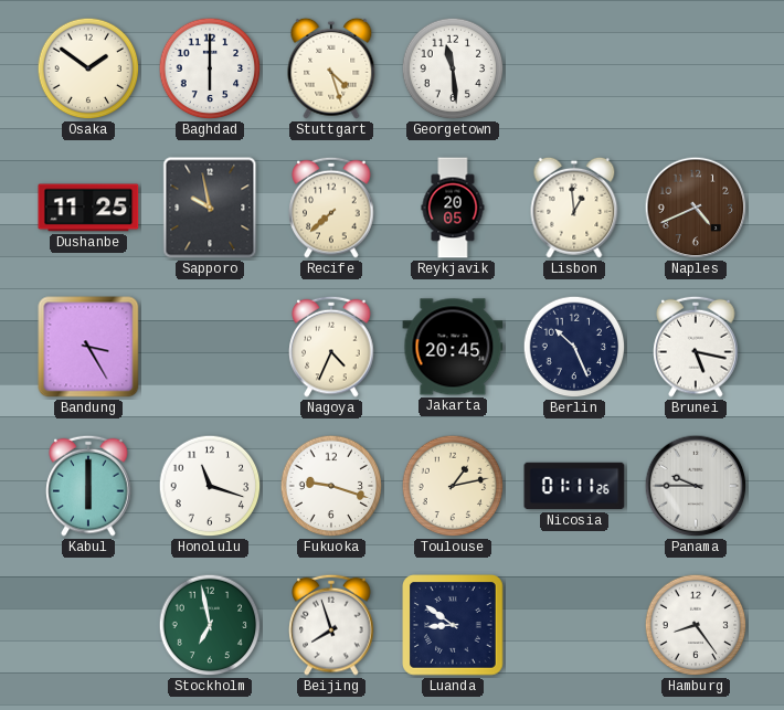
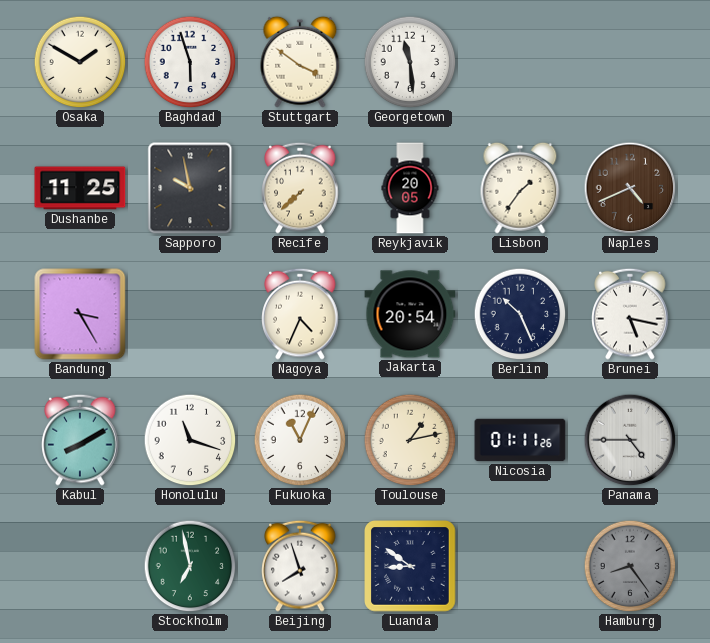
Osaka: 1:51 -> 1:50 (80, 62)
Baghdad: 6:00 -> 5:57 (190, 62)
Stuttgart: 4:27 -> 3:51 (300, 62)
Lisbon: 12:59 -> 1:36 (520, 188)
Jakarta: 20:45 -> 20:54 (410, 314)
Kabul: 6:00 -> 8:10 (80, 440)
Fukuoka: 9:18 -> 11:04 (300, 440)
Panama: 9:45 -> 4:45 (630, 440)
Hamburg dial: white -> grey (630, 566)
